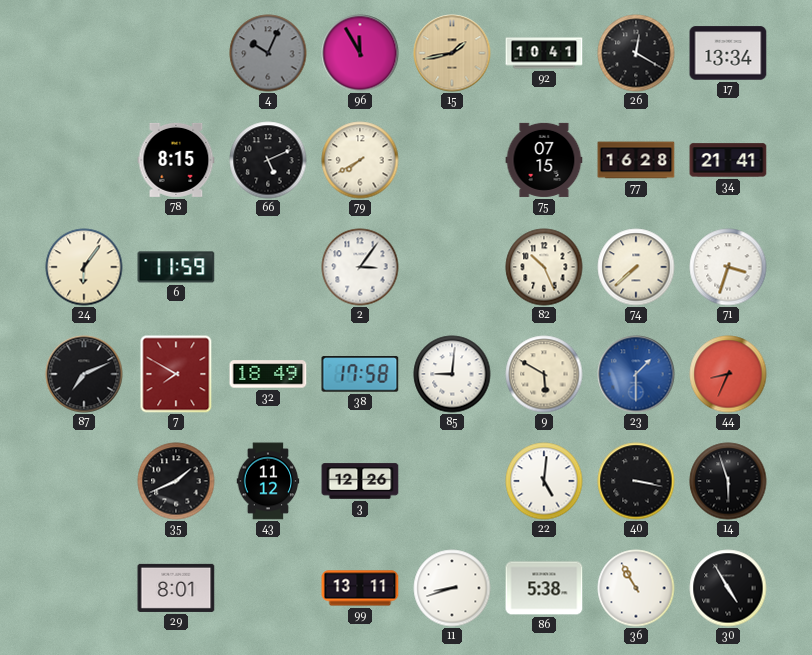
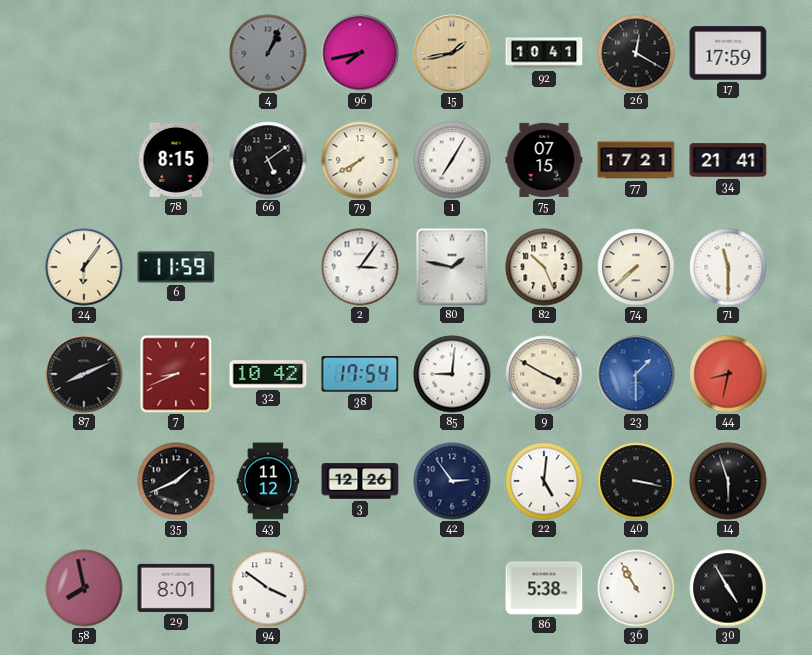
4: 10:04 -> 1:04 (268, 53)
96: 11:55 -> 7:43 (360, 53)
17: 13:34 -> 17:59 (728, 53)
66: 5:11 -> 5:09 (268, 160)
1: none -> 7:05 (452, 160)
77: 16:28 -> 17:21 (636, 160)
80: none -> 1:47 (452, 267)
71: 3:33 -> 11:30 (728, 267)
87: 7:11 -> 8:11 (84, 374)
7: 7:50 -> 8:41 (176, 374)
32: 18:49 -> 10:42 (268, 374)
38: 17:58 -> 17:54 (360, 374)
9: 5:50 -> 3:50 (544, 374)
44: 8:34 -> 8:32 (728, 374)
42: none -> 2:54 (452, 481)
58: none -> 7:58 (84, 588)
94: none -> 3:51 (268, 588)
99: 13:11 -> none (360, 588)
11: 8:42 -> none (452, 588)
